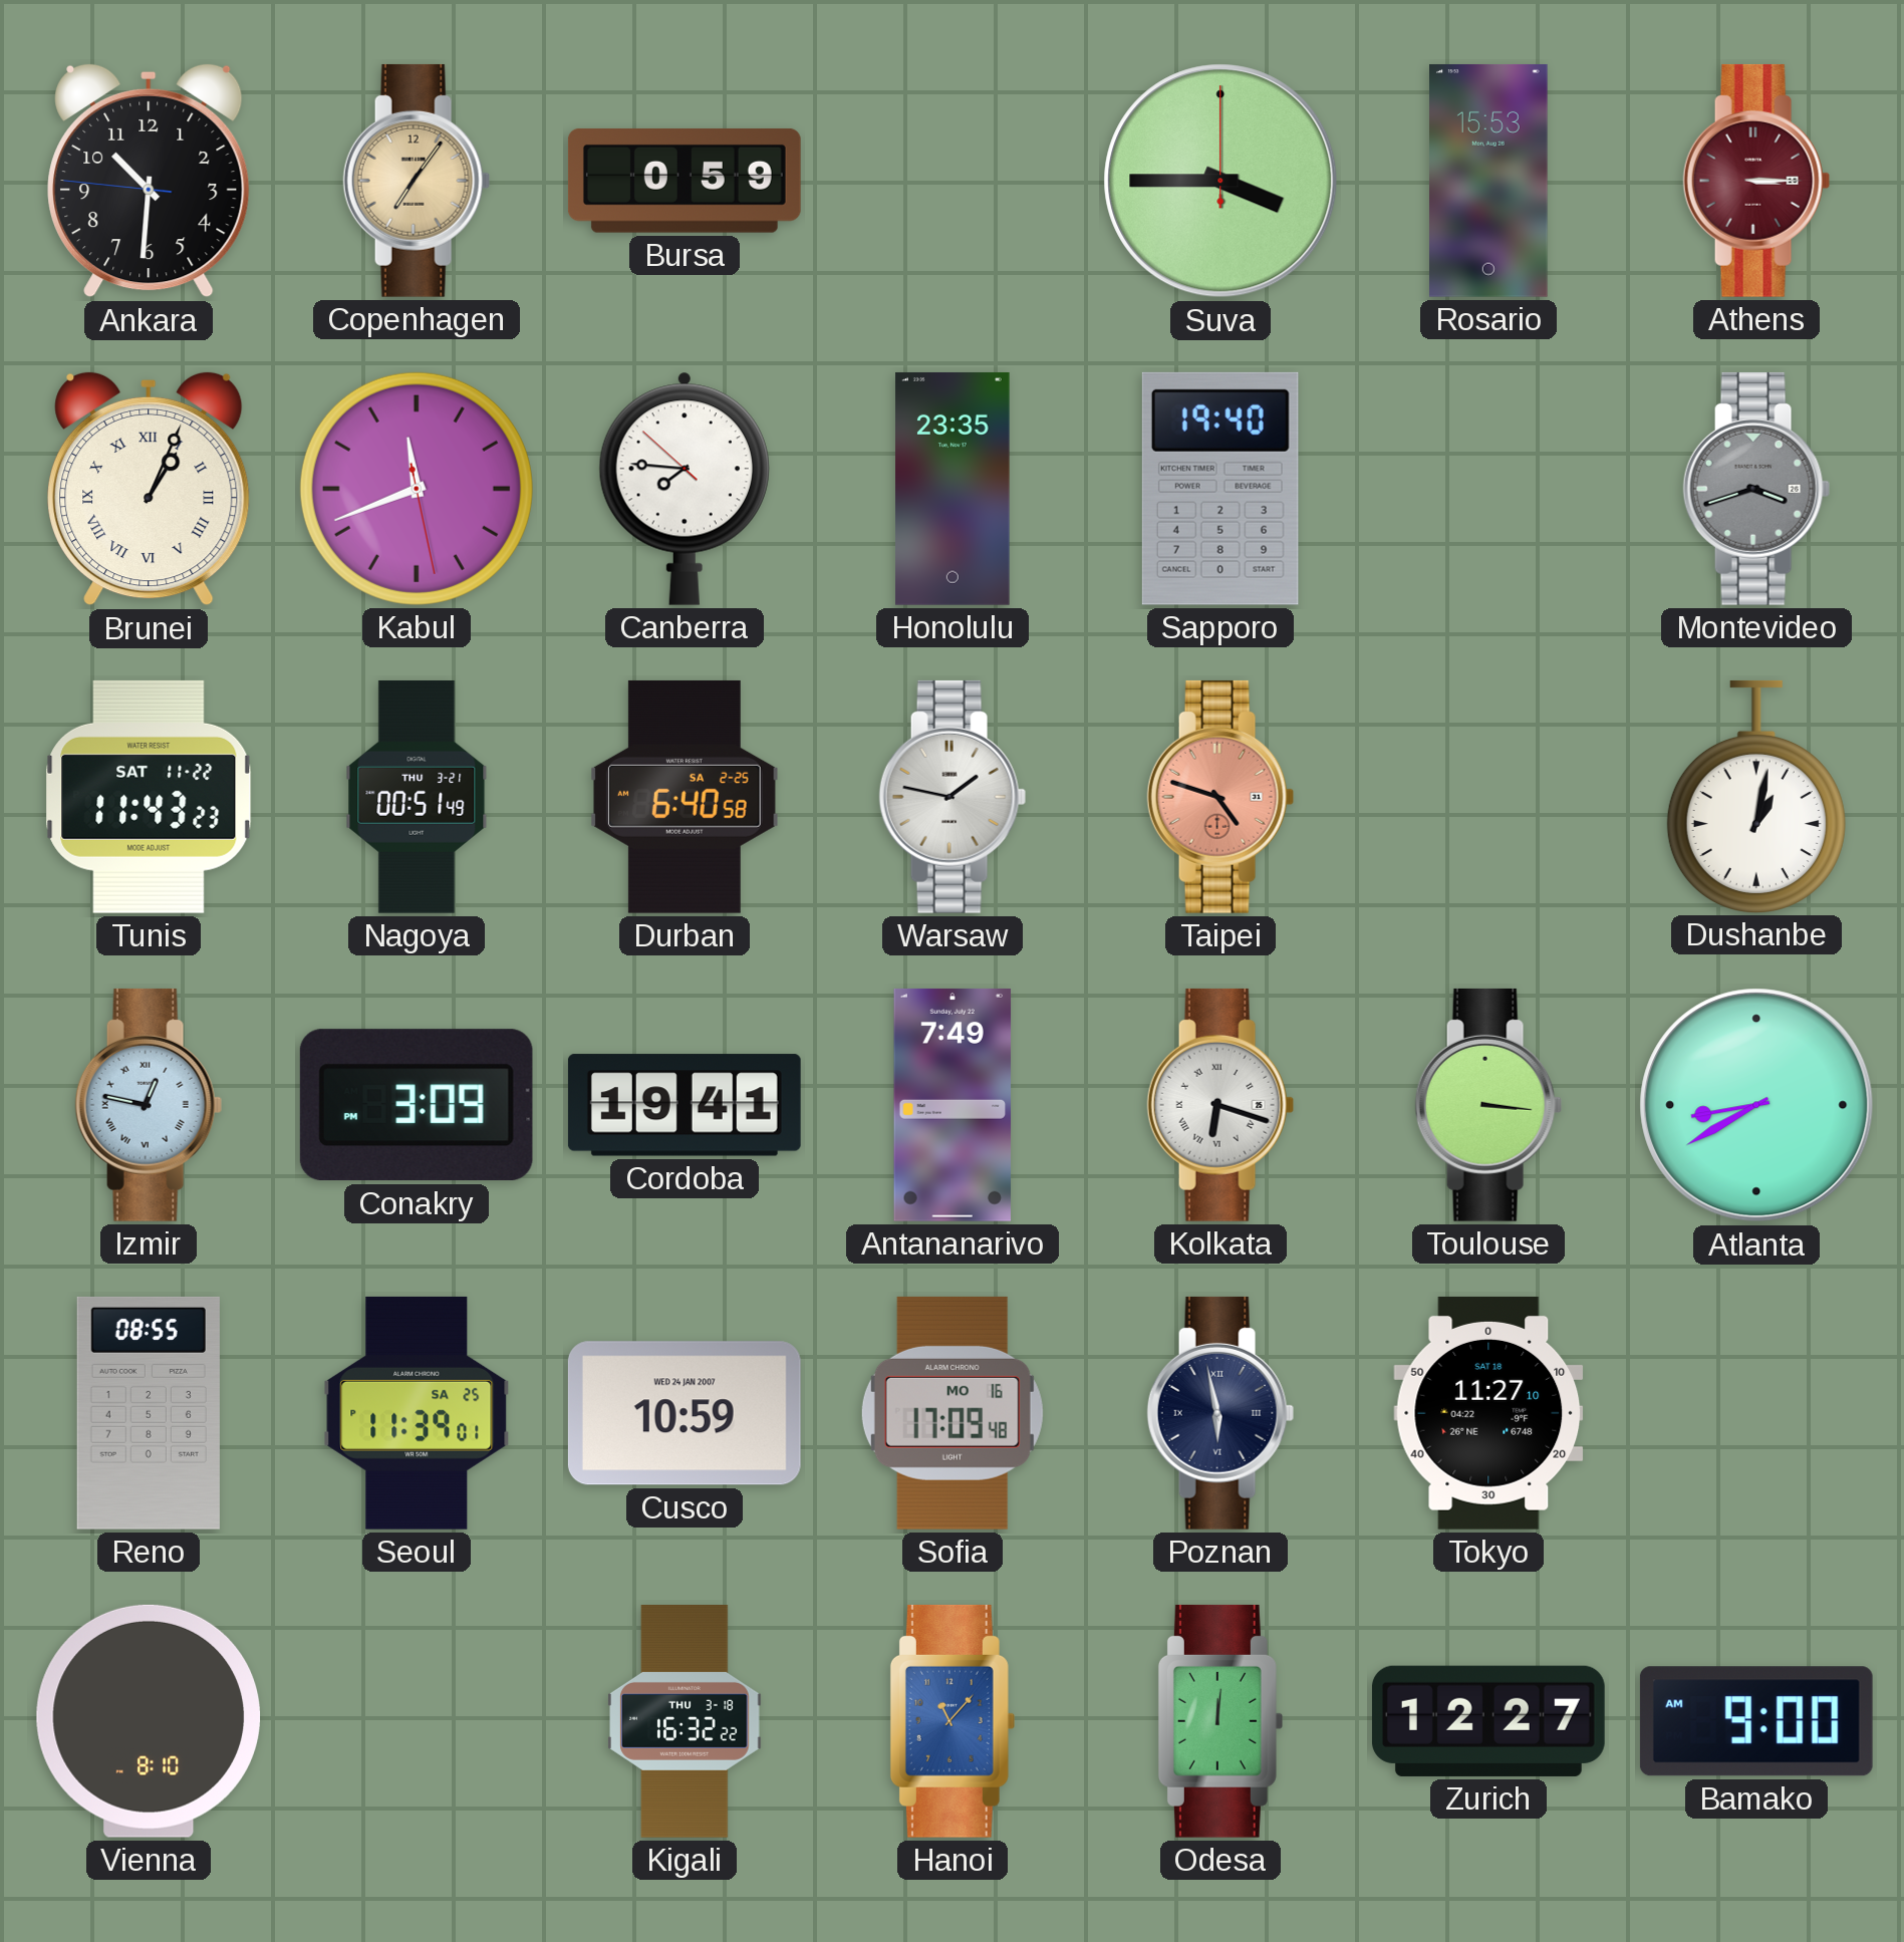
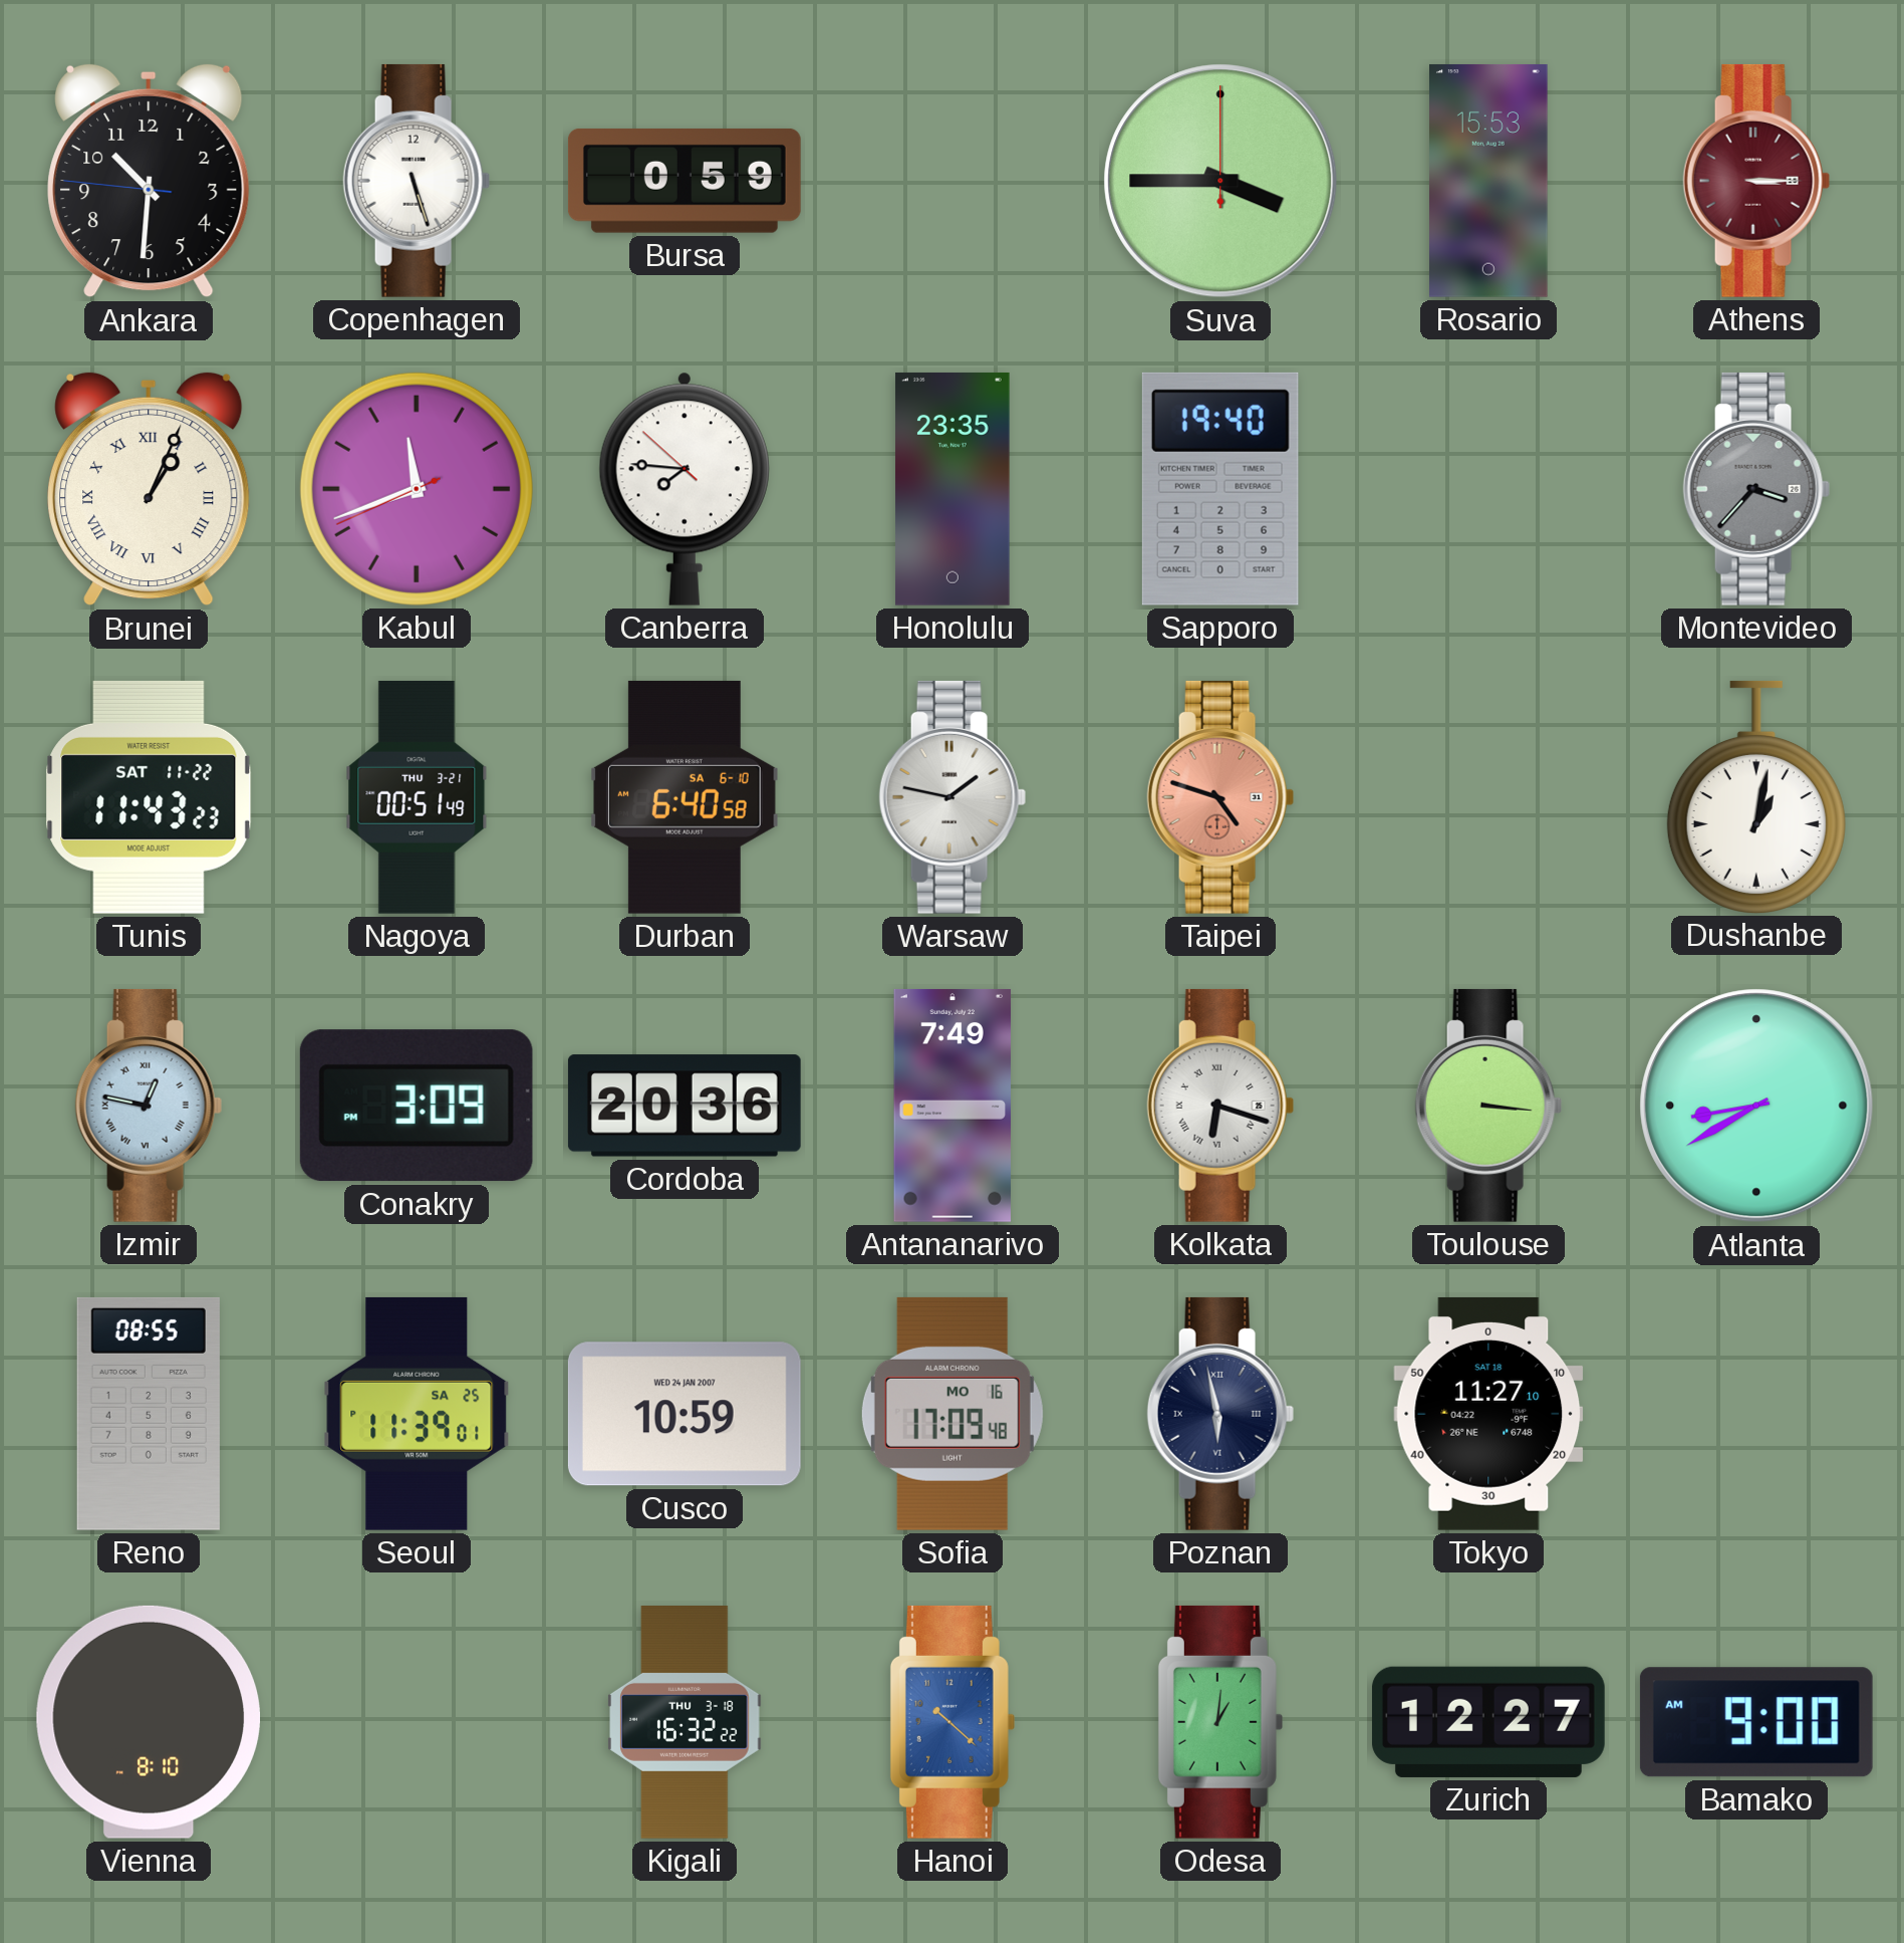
Copenhagen: 7:06 -> 5:27 (417, 181)
Copenhagen dial: champagne -> white (417, 181)
Kabul: 11:41:28 -> 11:41:41 (417, 489)
Montevideo: 3:42 -> 3:37 (1756, 489)
Durban date: SA 2-25 -> SA 6-10 (685, 797)
Cordoba: 19:41 -> 20:36 (685, 1106)
Hanoi: 11:07 -> 10:22 (953, 1722)
Odesa: 12:01 -> 1:01 (1220, 1722)
